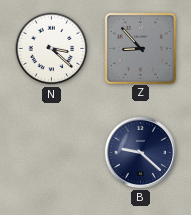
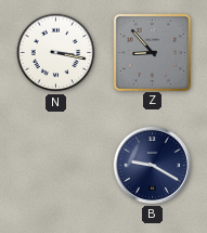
N: 3:22 -> 3:17 (56, 53)
B: 9:22 -> 9:20 (152, 165)
